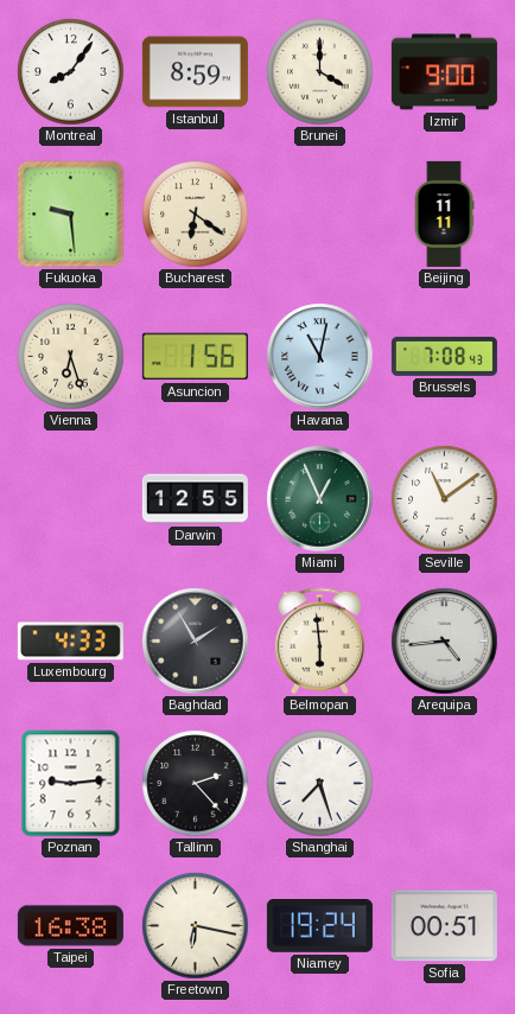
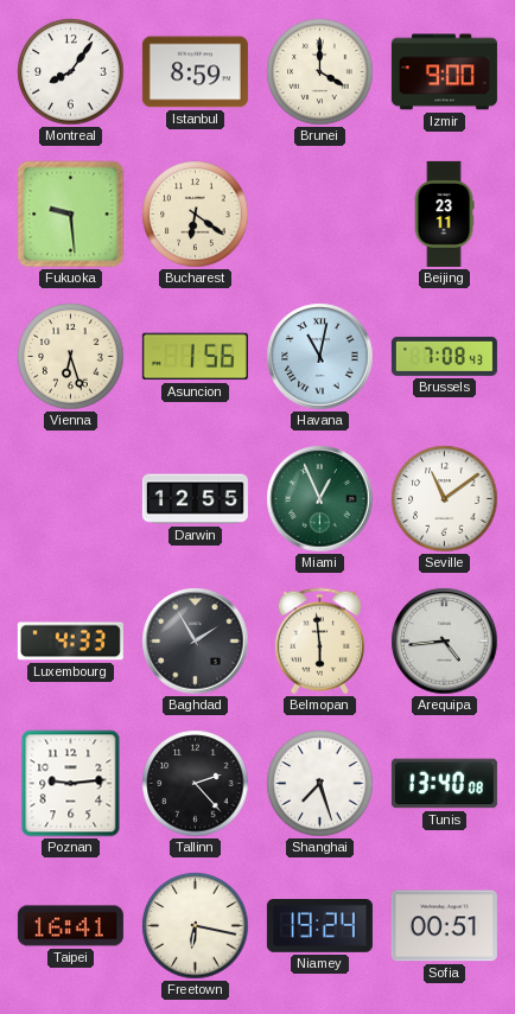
Beijing: 11:11 -> 23:11 (444, 213)
Tunis: none -> 13:40 (444, 784)
Taipei: 16:38 -> 16:41 (70, 926)
